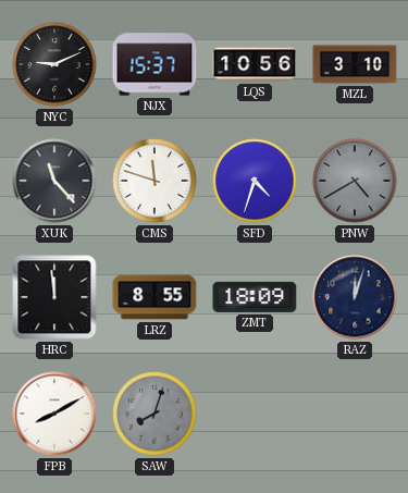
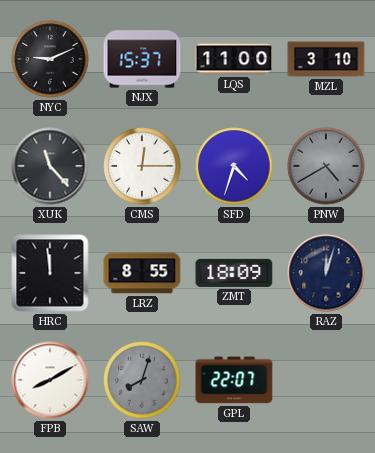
LQS: 10:56 -> 11:00 (234, 59)
CMS: 11:48 -> 12:15 (142, 166)
GPL: none -> 22:07 (234, 380)
